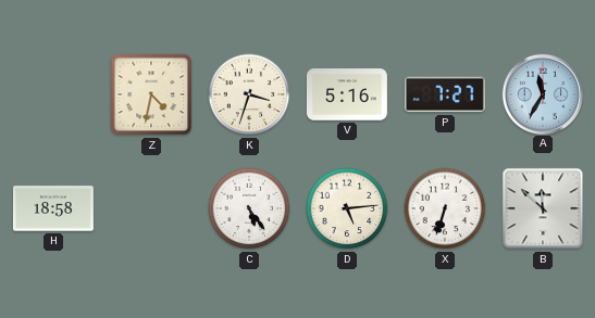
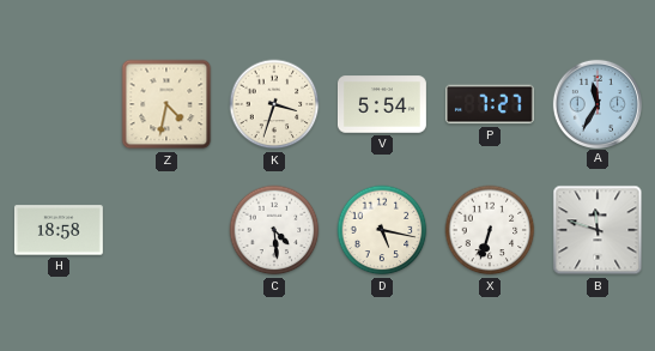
V: 5:16 -> 5:54 (382, 104)
C: 5:24 -> 4:29 (274, 230)
D: 5:14 -> 5:17 (382, 230)
B: 11:52 -> 11:48 (598, 230)
